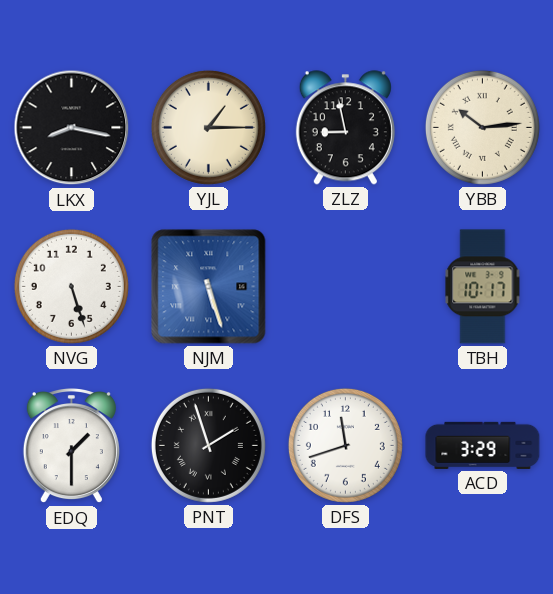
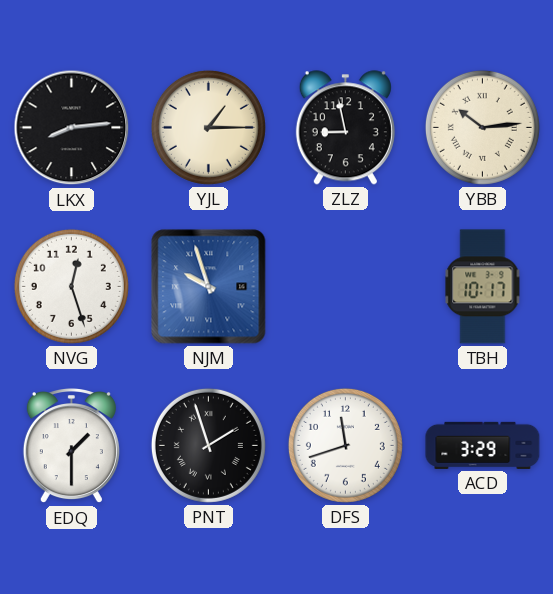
LKX: 8:17 -> 8:14 (72, 128)
NVG: 5:27 -> 12:27 (71, 286)
NJM: 5:27 -> 9:57 (209, 287)
